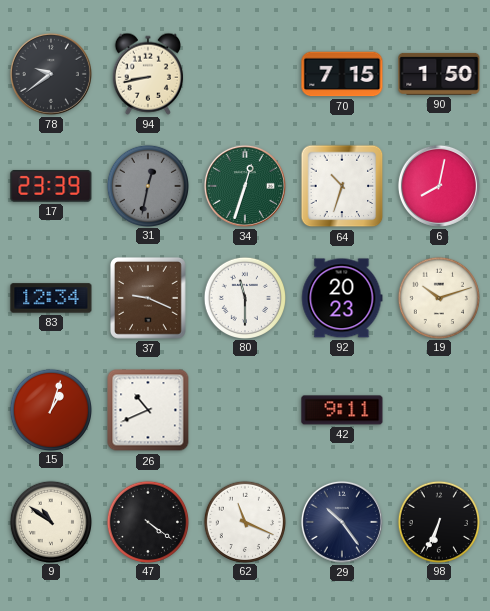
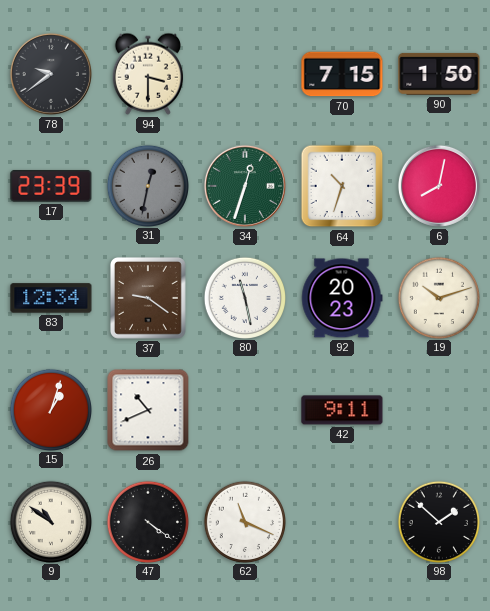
94: 8:43 -> 3:30 (148, 74)
37: 9:19 -> 9:21 (148, 298)
80: 11:30 -> 11:28 (244, 297)
29: 10:24 -> none (342, 522)
98: 6:34 -> 1:52 (438, 521)
